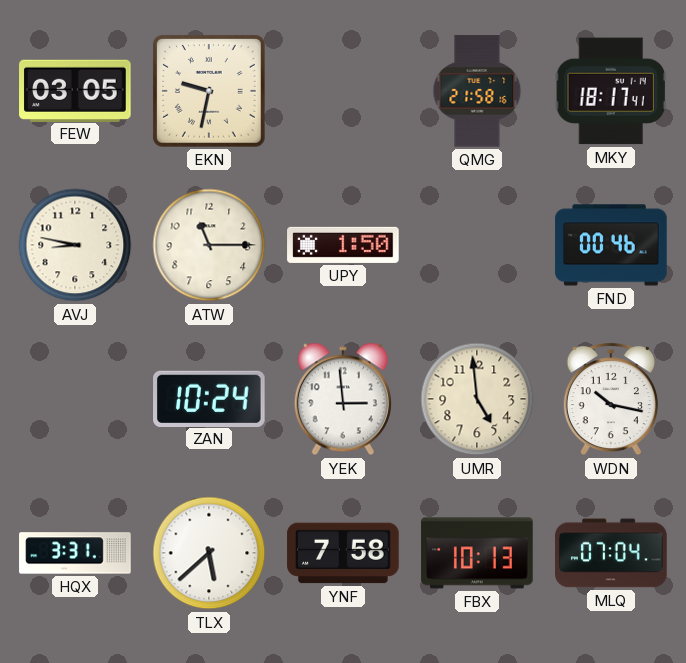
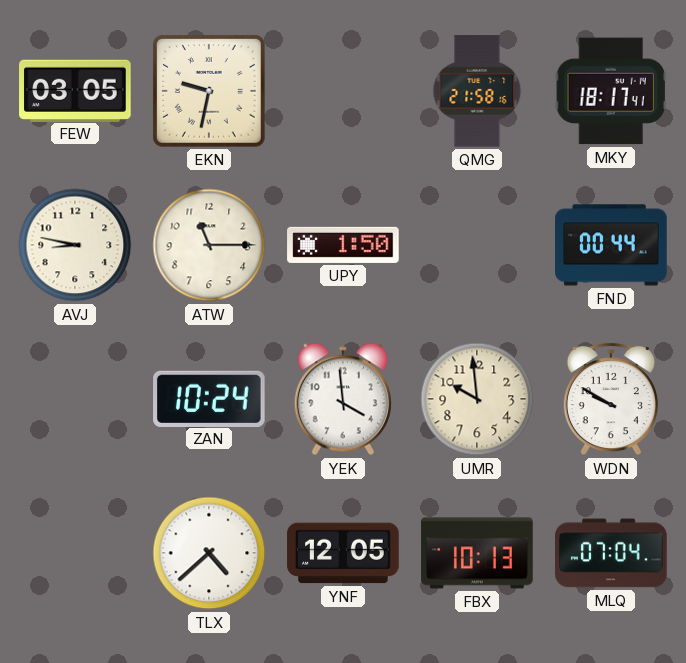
FND: 00:46 -> 00:44 (611, 245)
YEK: 2:59 -> 3:59 (343, 399)
UMR: 4:59 -> 9:59 (477, 399)
WDN: 10:17 -> 9:50 (611, 400)
HQX: 3:31 -> none (75, 553)
TLX: 5:38 -> 4:38 (209, 553)
YNF: 7:58 -> 12:05 (343, 553)
